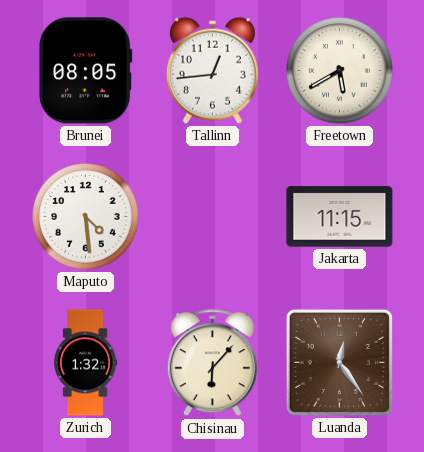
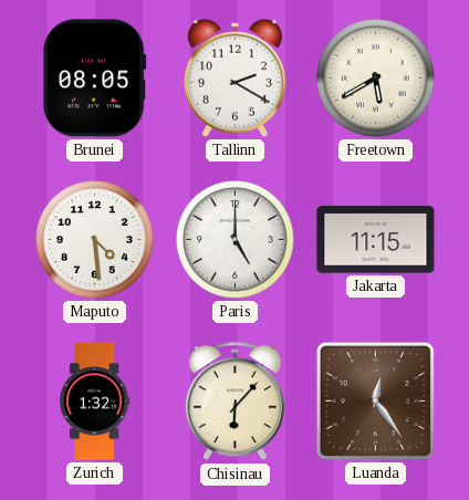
Tallinn: 12:44 -> 2:20 (234, 77)
Paris: none -> 5:00 (236, 240)
